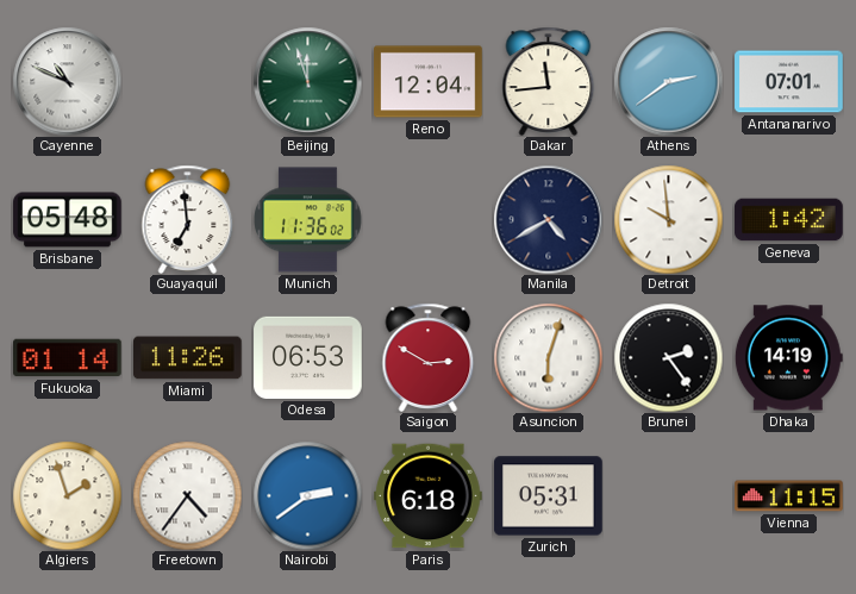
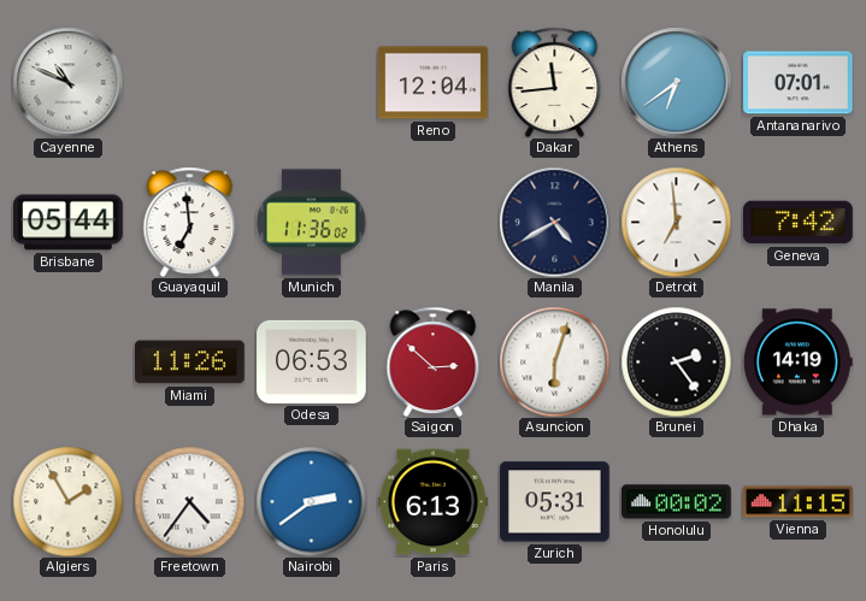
Beijing: 11:57 -> none (307, 81)
Athens: 2:39 -> 6:39 (676, 82)
Brisbane: 05:48 -> 05:44 (69, 223)
Detroit: 9:59 -> 6:59 (676, 222)
Geneva: 1:42 -> 7:42 (799, 223)
Fukuoka: 01:14 -> none (68, 358)
Saigon: 2:50 -> 2:52 (434, 361)
Algiers: 1:57 -> 1:55 (67, 501)
Paris: 6:18 -> 6:13 (434, 502)
Honolulu: none -> 00:02 (677, 502)
